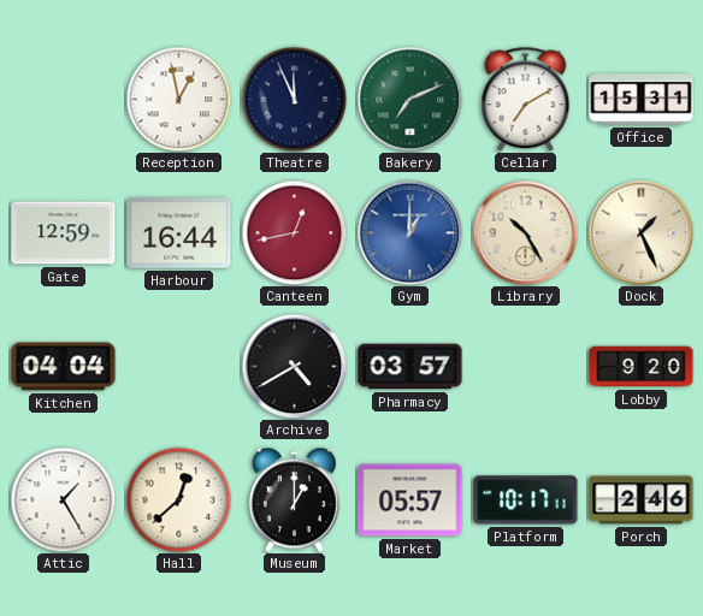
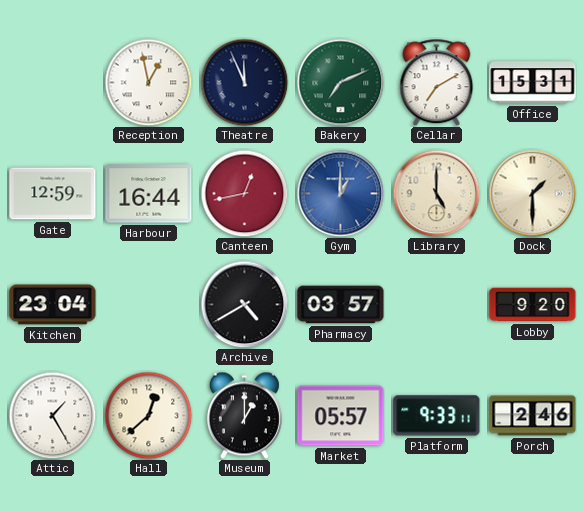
Library: 10:25 -> 5:00 (436, 193)
Dock: 1:26 -> 1:30 (532, 193)
Kitchen: 04:04 -> 23:04 (53, 305)
Platform: 10:17 -> 9:33 (437, 416)
